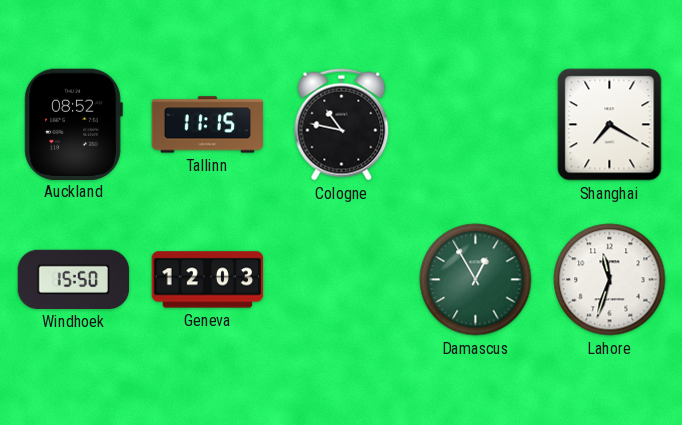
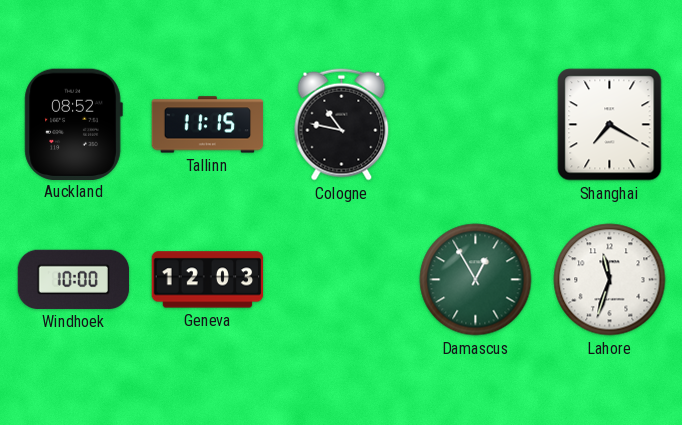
Windhoek: 15:50 -> 10:00 (74, 279)
